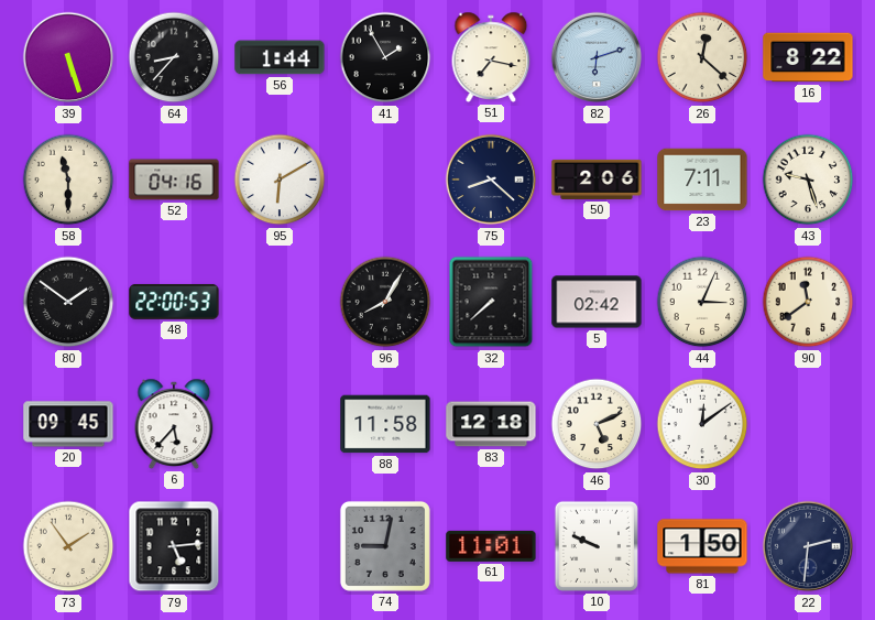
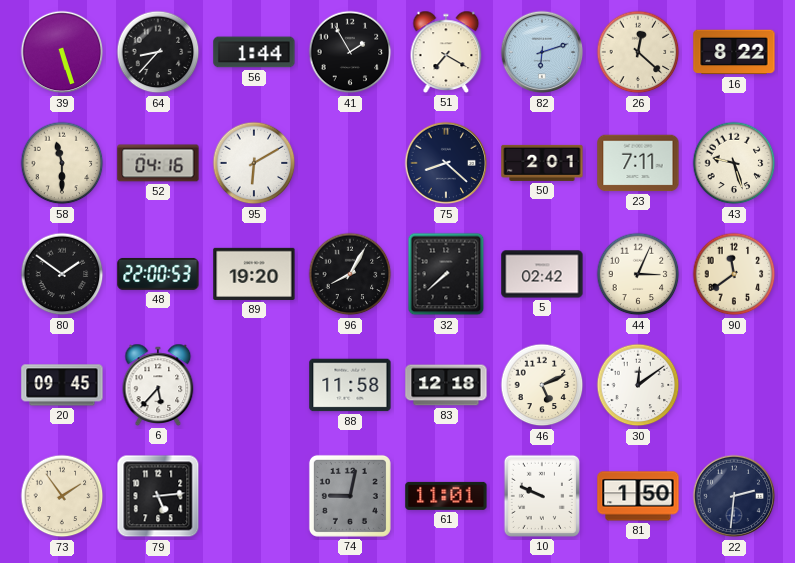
51: 7:17 -> 7:20 (446, 52)
50: 2:06 -> 2:01 (542, 163)
89: none -> 19:20 (254, 274)
